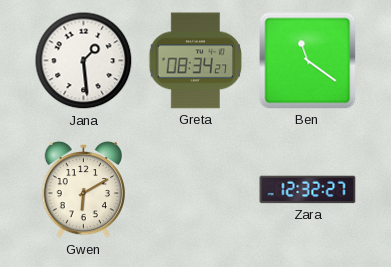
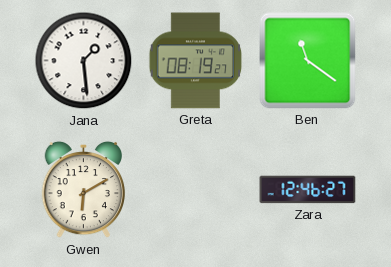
Greta: 08:34 -> 08:19 (196, 61)
Zara: 12:32 -> 12:46 (308, 190)
